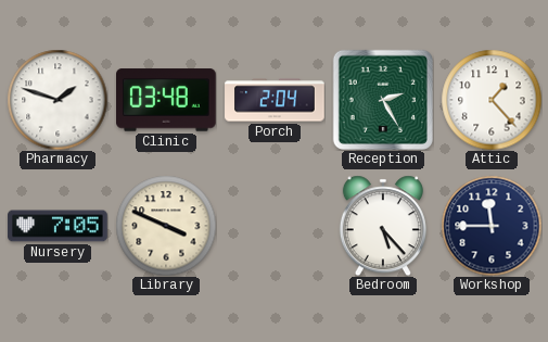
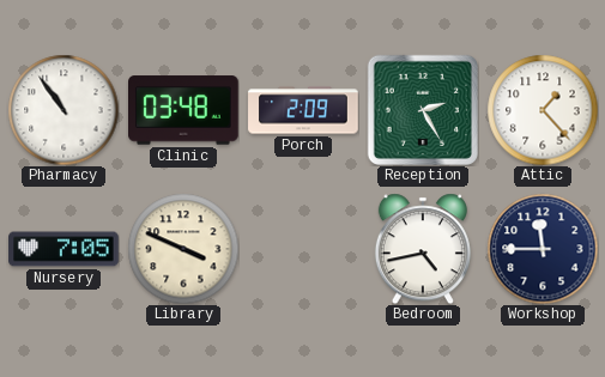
Pharmacy: 1:48 -> 10:54 (63, 110)
Porch: 2:04 -> 2:09 (303, 110)
Bedroom: 5:23 -> 4:43 (423, 249)
